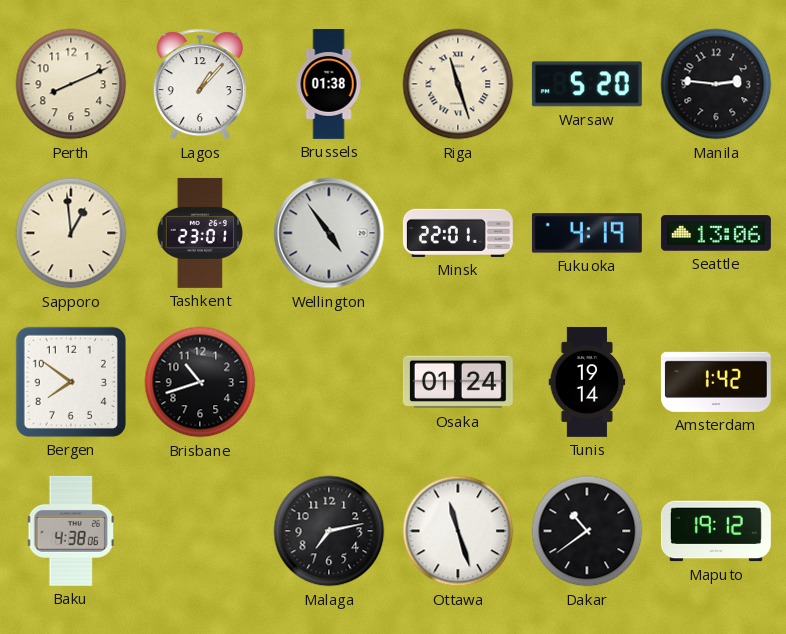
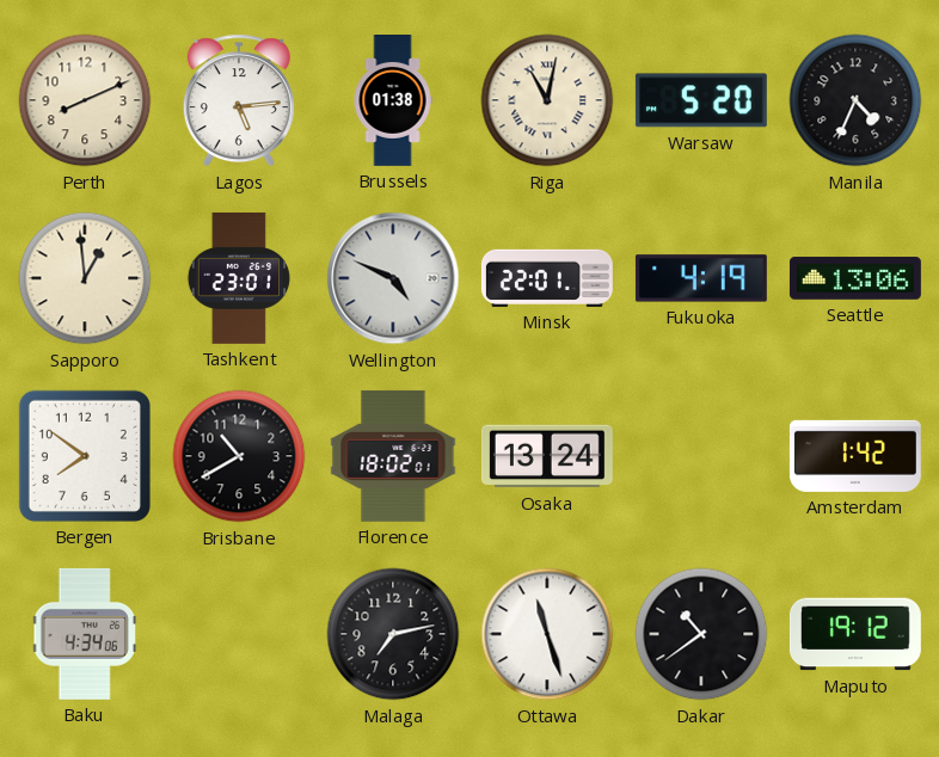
Lagos: 1:07 -> 5:14 (239, 100)
Riga: 11:27 -> 11:02 (547, 100)
Manila: 2:46 -> 4:34 (855, 100)
Wellington: 4:54 -> 4:49 (393, 278)
Brisbane: 10:42 -> 10:40 (239, 456)
Florence: none -> 18:02 (393, 456)
Osaka: 01:24 -> 13:24 (547, 456)
Tunis: 19:14 -> none (587, 382)
Baku: 4:38 -> 4:34 (85, 634)
